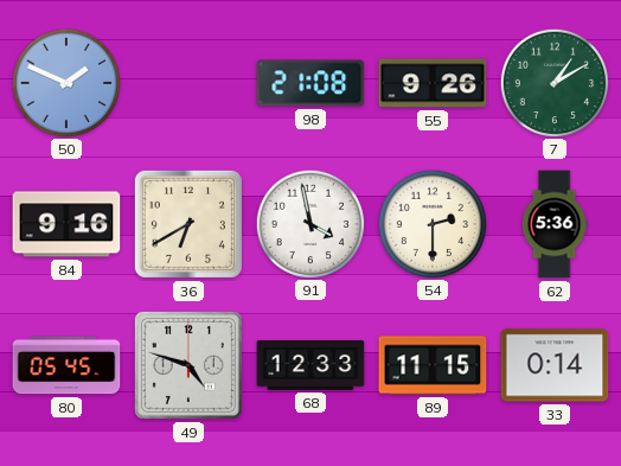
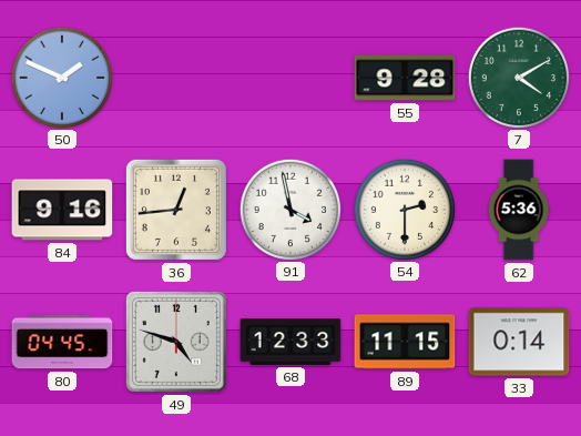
98: 21:08 -> none (310, 83)
55: 9:26 -> 9:28 (405, 78)
7: 1:10 -> 4:10 (518, 77)
36: 6:40 -> 12:44 (176, 210)
80: 05:45 -> 04:45 (62, 342)
